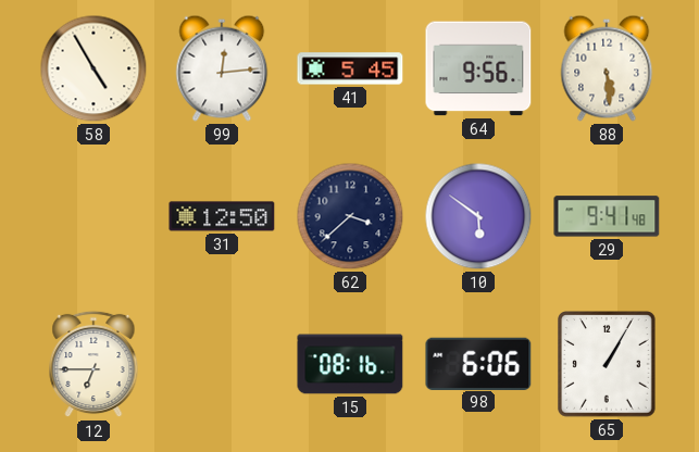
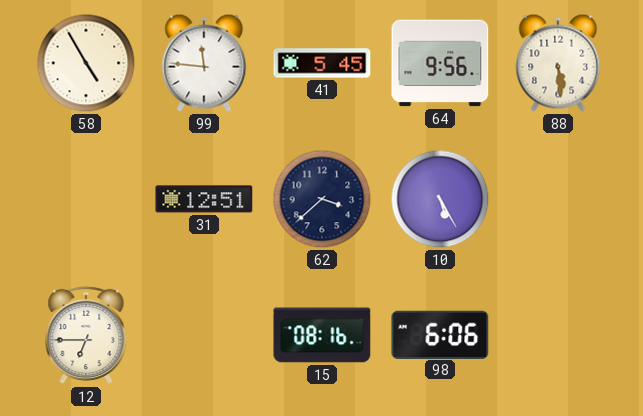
99: 12:14 -> 11:46 (204, 63)
31: 12:50 -> 12:51 (204, 199)
10: 5:51 -> 5:25 (440, 199)
29: 9:41 -> none (607, 216)
65: 1:05 -> none (608, 365)
